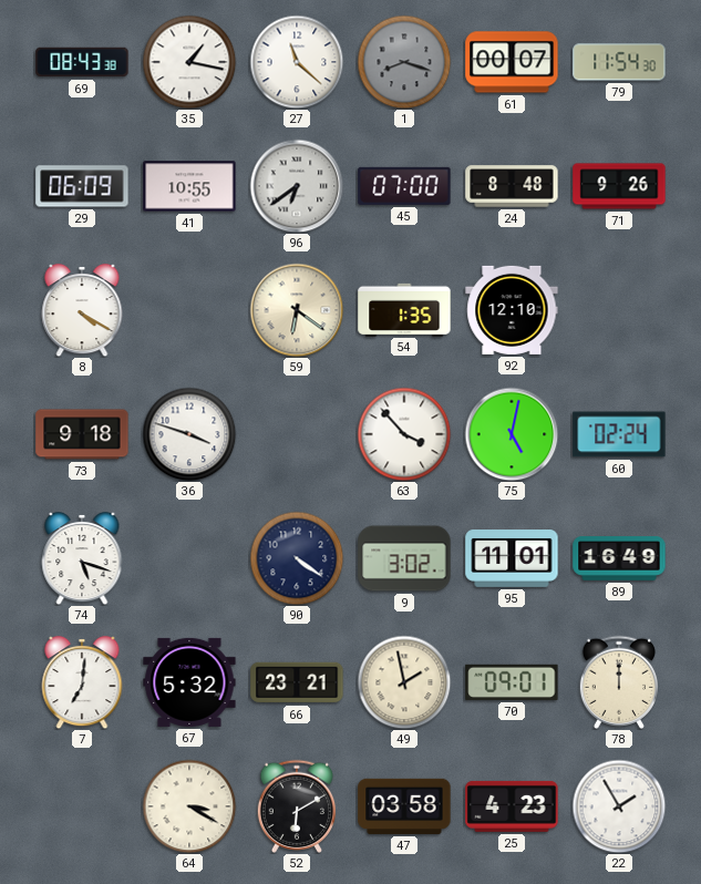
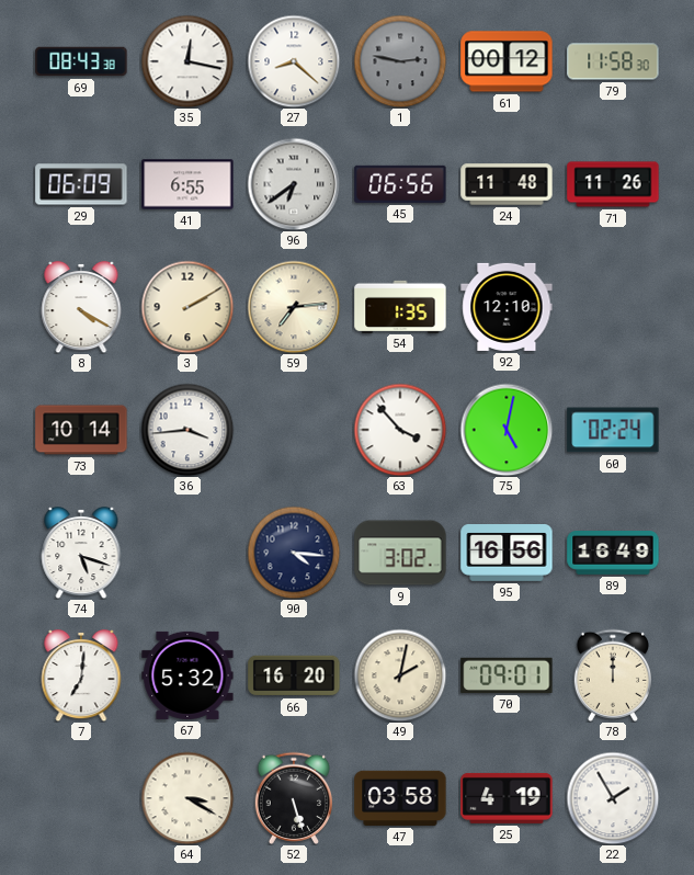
35: 1:17 -> 12:17 (187, 61)
27: 11:22 -> 8:22 (294, 61)
1: 8:18 -> 2:47 (400, 61)
61: 00:07 -> 00:12 (507, 61)
79: 11:54 -> 11:58 (613, 61)
41: 10:55 -> 6:55 (187, 184)
45: 07:00 -> 06:56 (400, 184)
24: 8:48 -> 11:48 (507, 184)
71: 9:26 -> 11:26 (613, 184)
3: none -> 2:10 (187, 307)
59: 6:21 -> 7:14 (294, 307)
73: 9:18 -> 10:14 (81, 430)
36: 3:48 -> 3:44 (187, 430)
90: 4:21 -> 4:16 (294, 553)
95: 11:01 -> 16:56 (507, 554)
66: 23:21 -> 16:20 (294, 675)
49: 1:58 -> 2:02 (400, 675)
52: 6:10 -> 5:27 (293, 798)
25: 4:23 -> 4:19 (507, 798)
